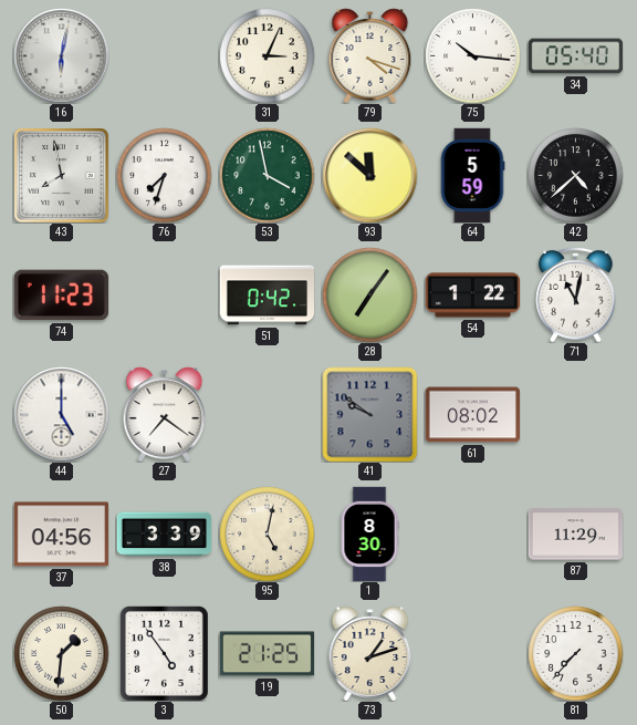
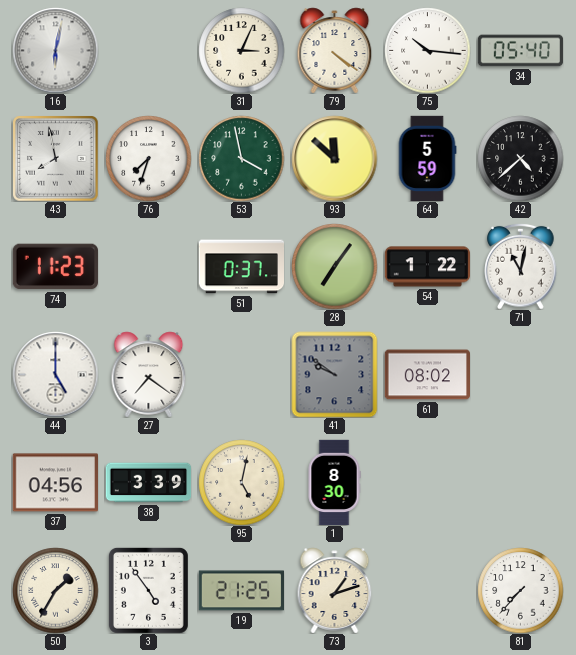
79: 4:18 -> 4:21 (335, 50)
51: 0:42 -> 0:37 (241, 267)
87: 11:29 -> none (575, 535)
50: 1:31 -> 1:35 (55, 590)
